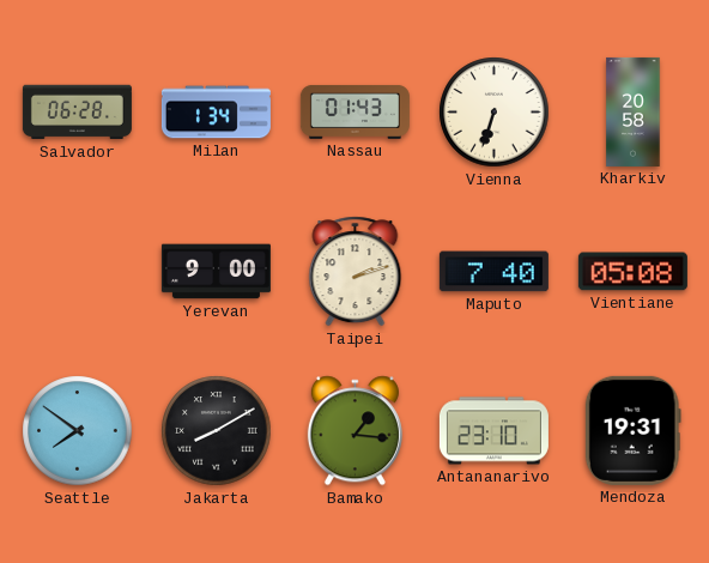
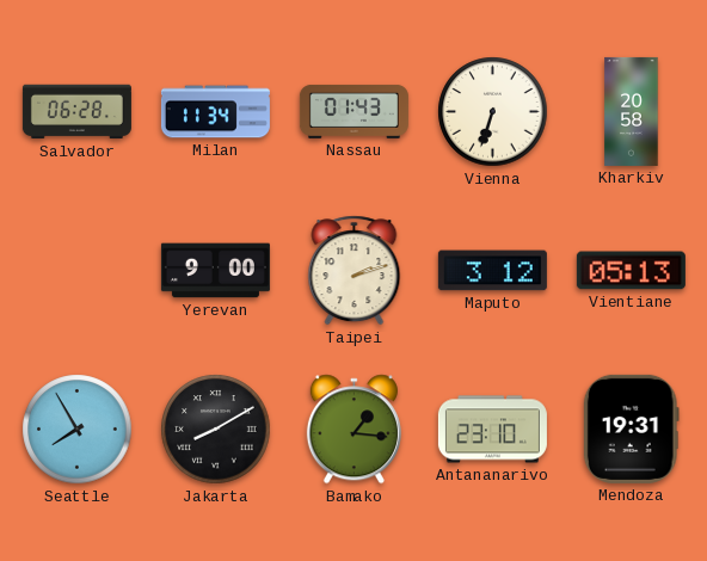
Milan: 1:34 -> 11:34 (215, 112)
Maputo: 7:40 -> 3:12 (492, 271)
Vientiane: 05:08 -> 05:13 (631, 271)
Seattle: 7:51 -> 7:55 (78, 430)
